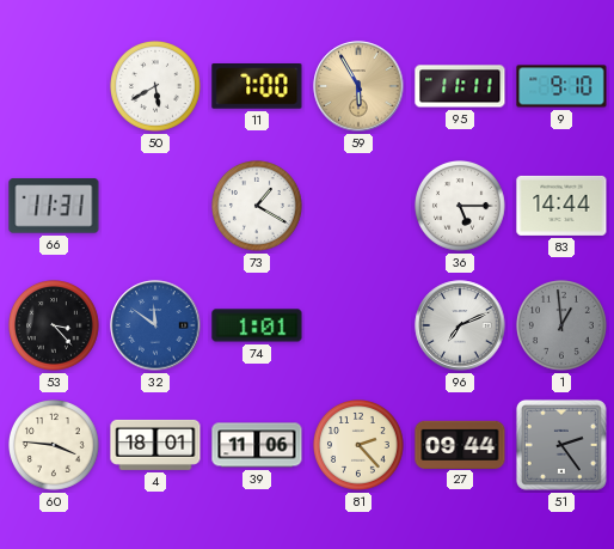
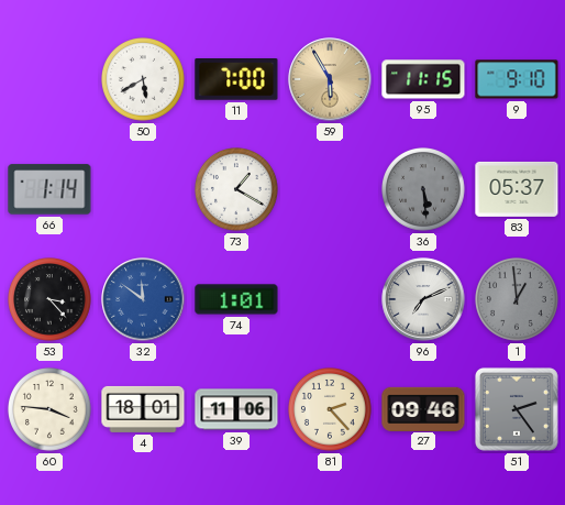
95: 11:11 -> 11:15 (423, 79)
66: 11:31 -> 1:14 (49, 189)
36: 5:15 -> 5:29 (424, 190)
36 dial: white -> grey (424, 190)
83: 14:44 -> 05:37 (517, 189)
27: 09:44 -> 09:46 (423, 408)
